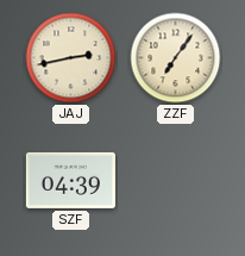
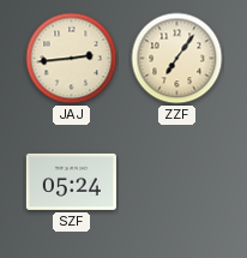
JAJ: 2:43 -> 2:44 (72, 59)
SZF: 04:39 -> 05:24 (71, 181)
